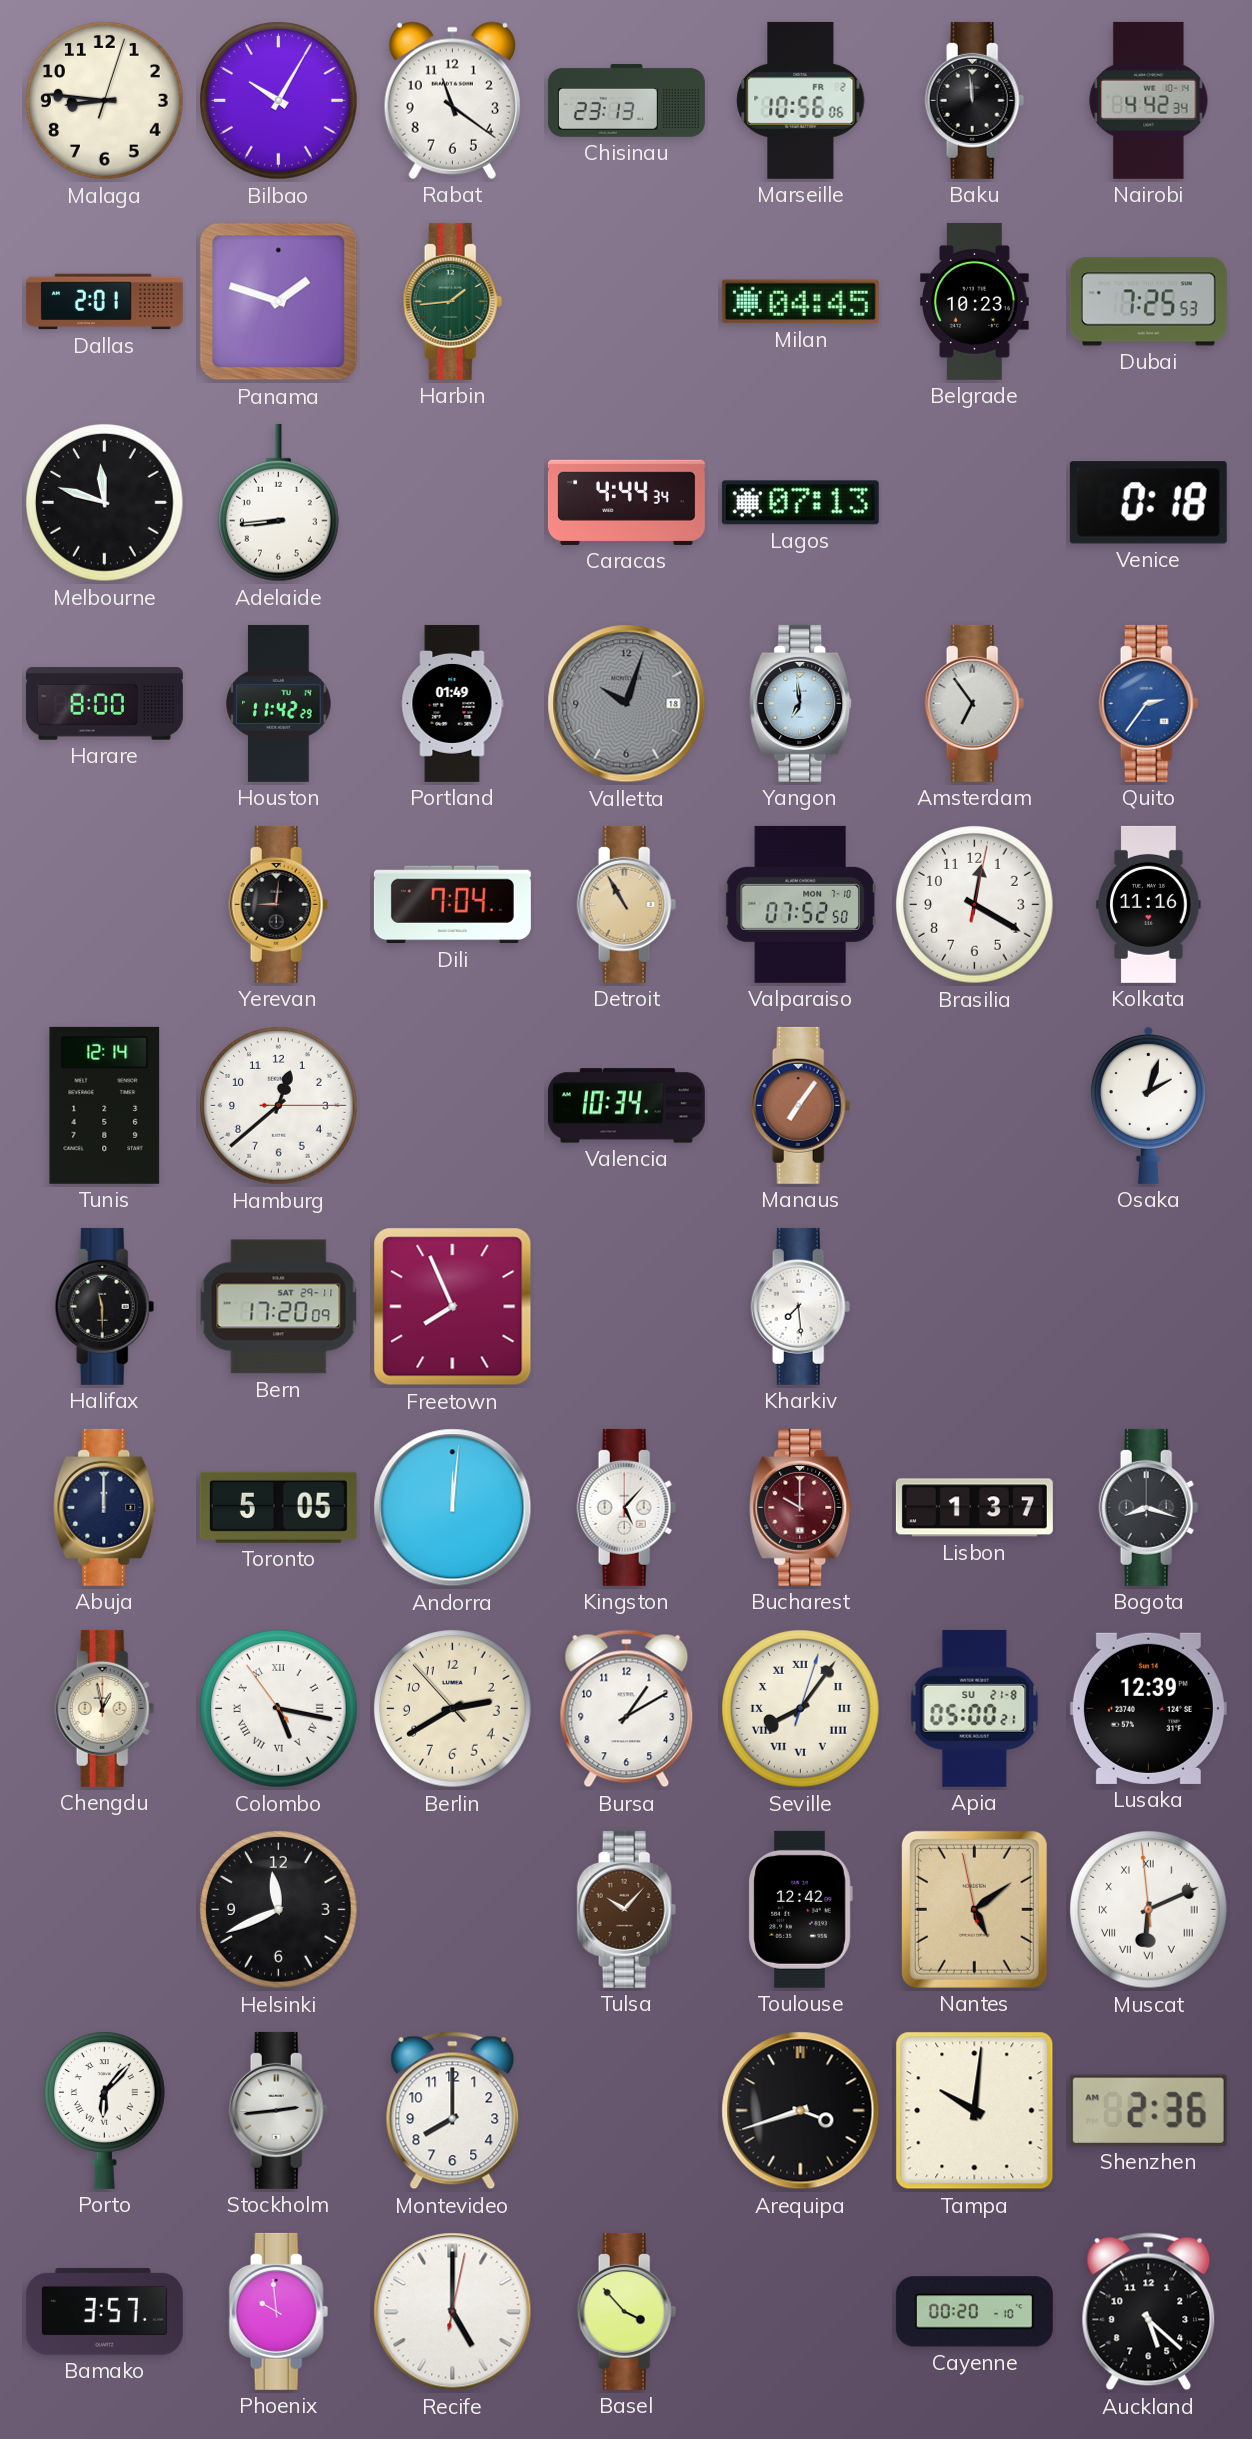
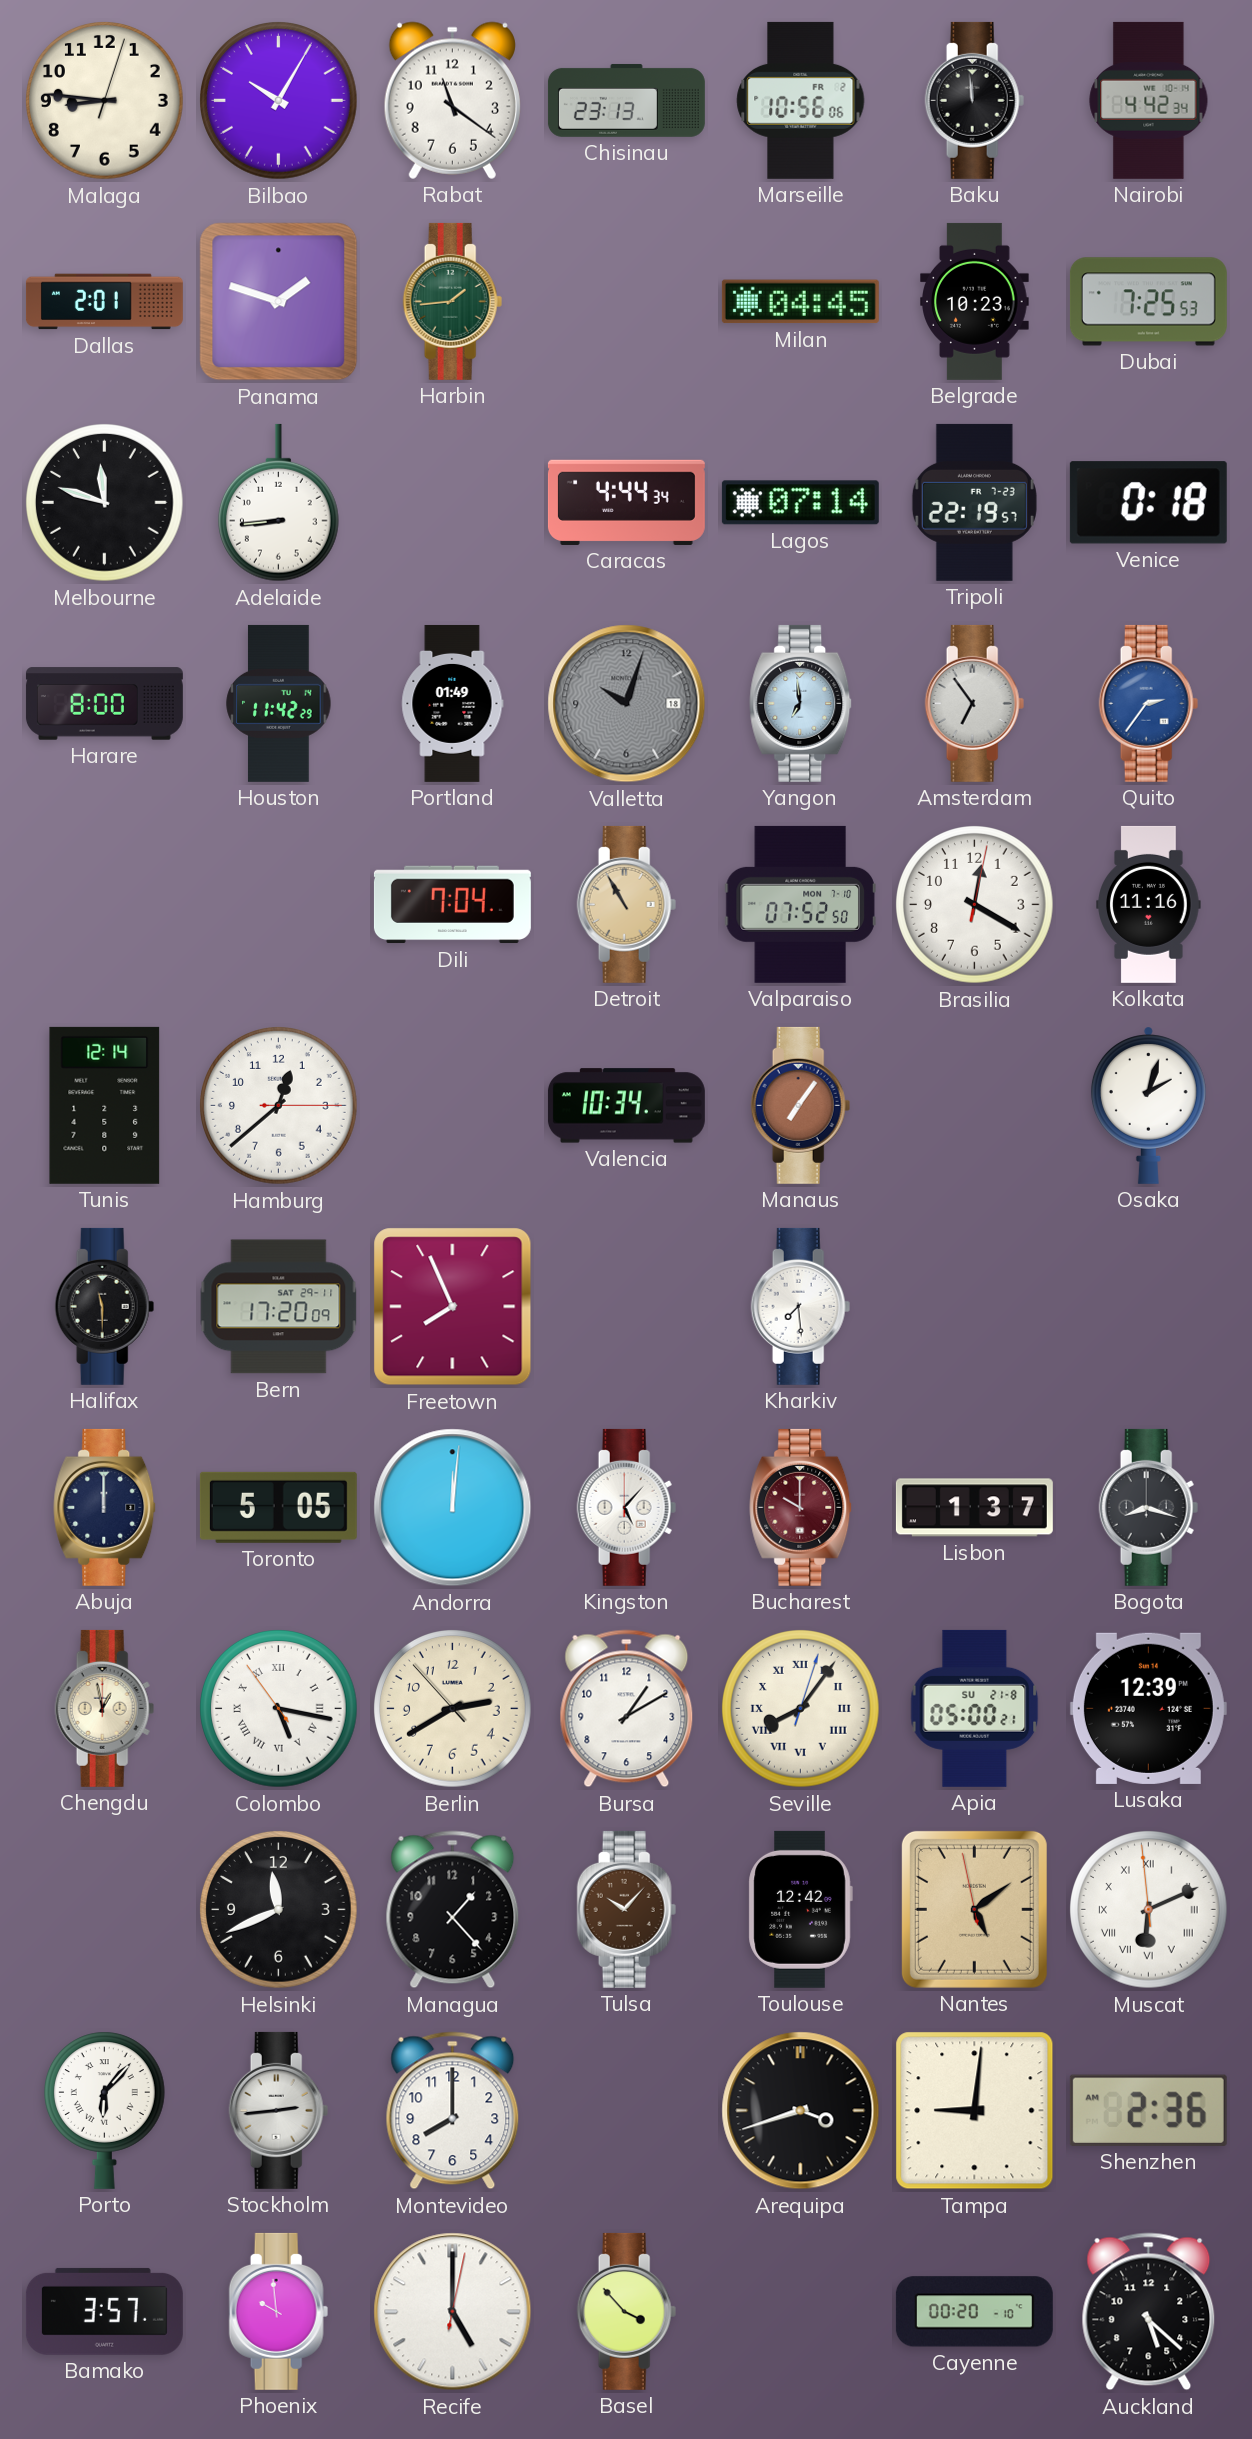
Lagos: 07:13 -> 07:14 (800, 503)
Tripoli: none -> 22:19 (974, 502)
Yerevan: 9:01 -> none (279, 904)
Managua: none -> 1:23 (453, 1910)
Tampa: 10:01 -> 9:01 (975, 2111)
